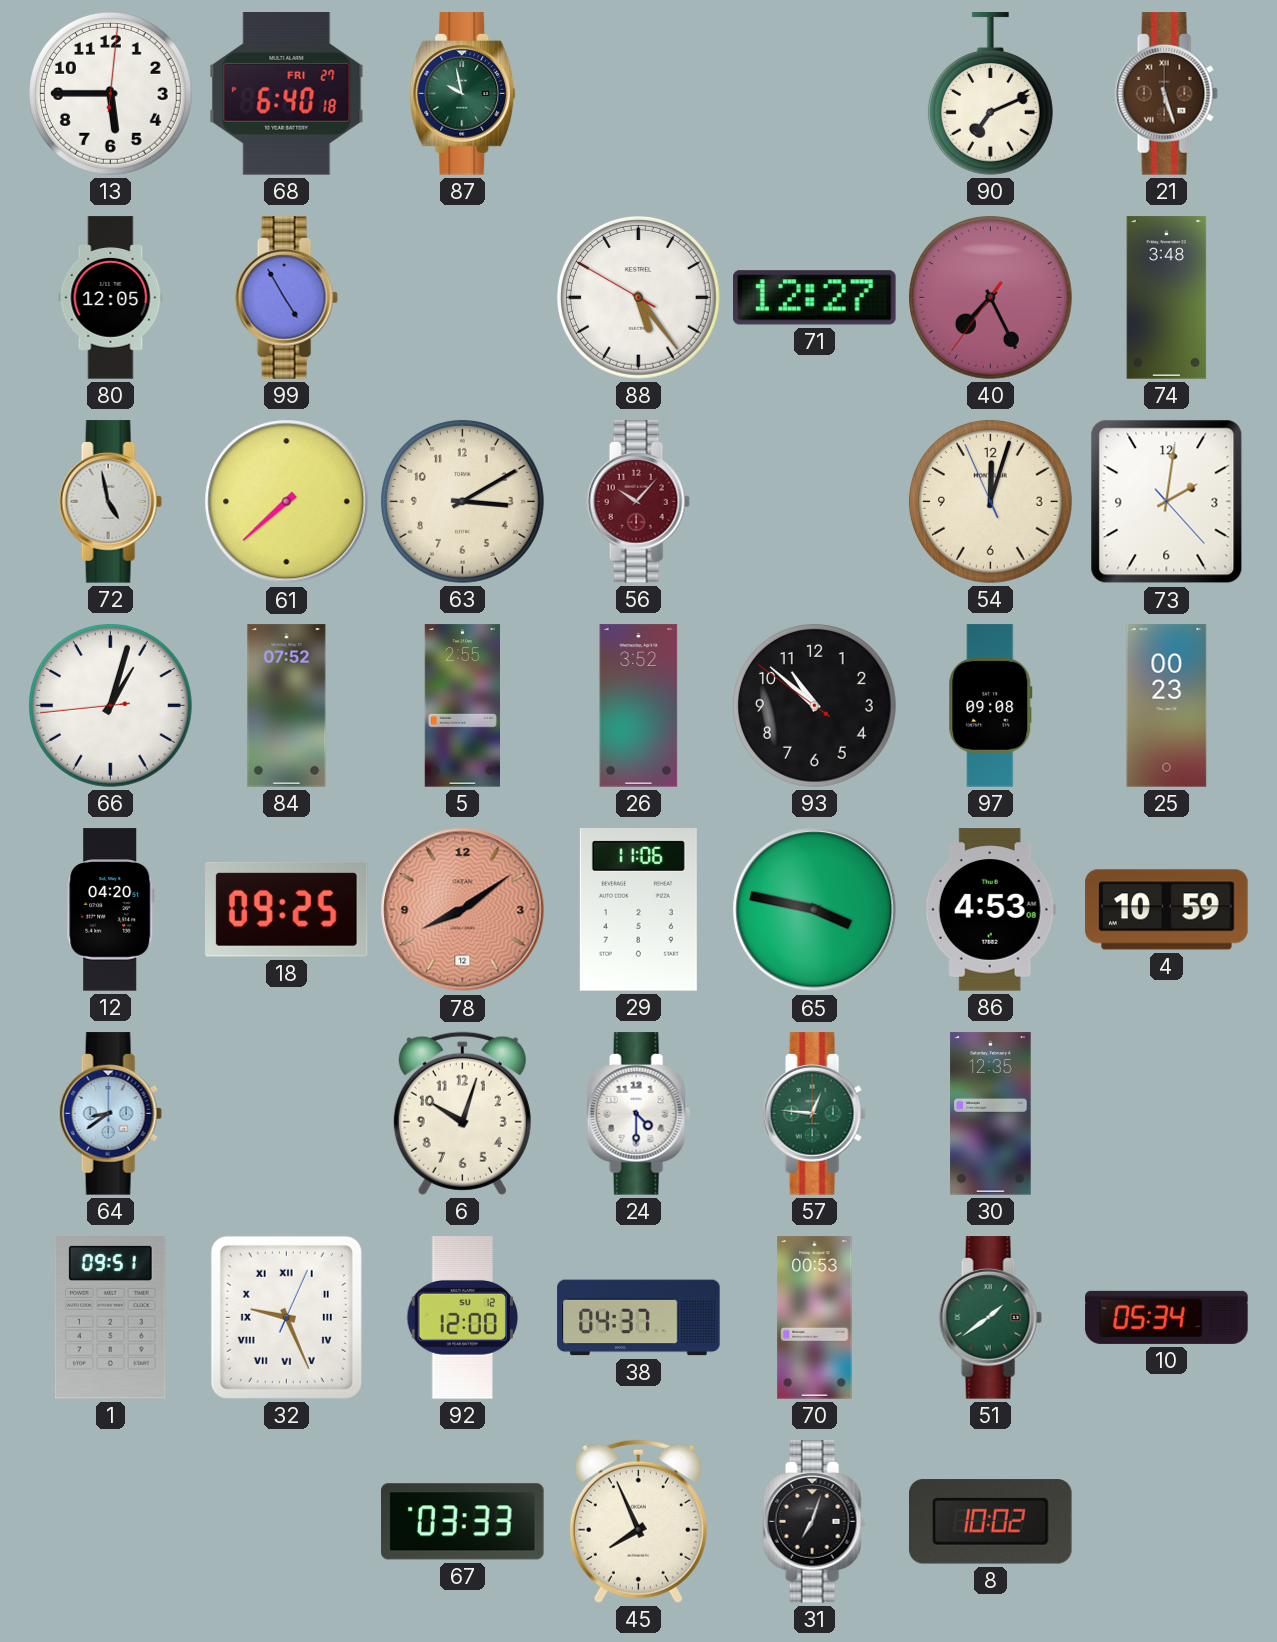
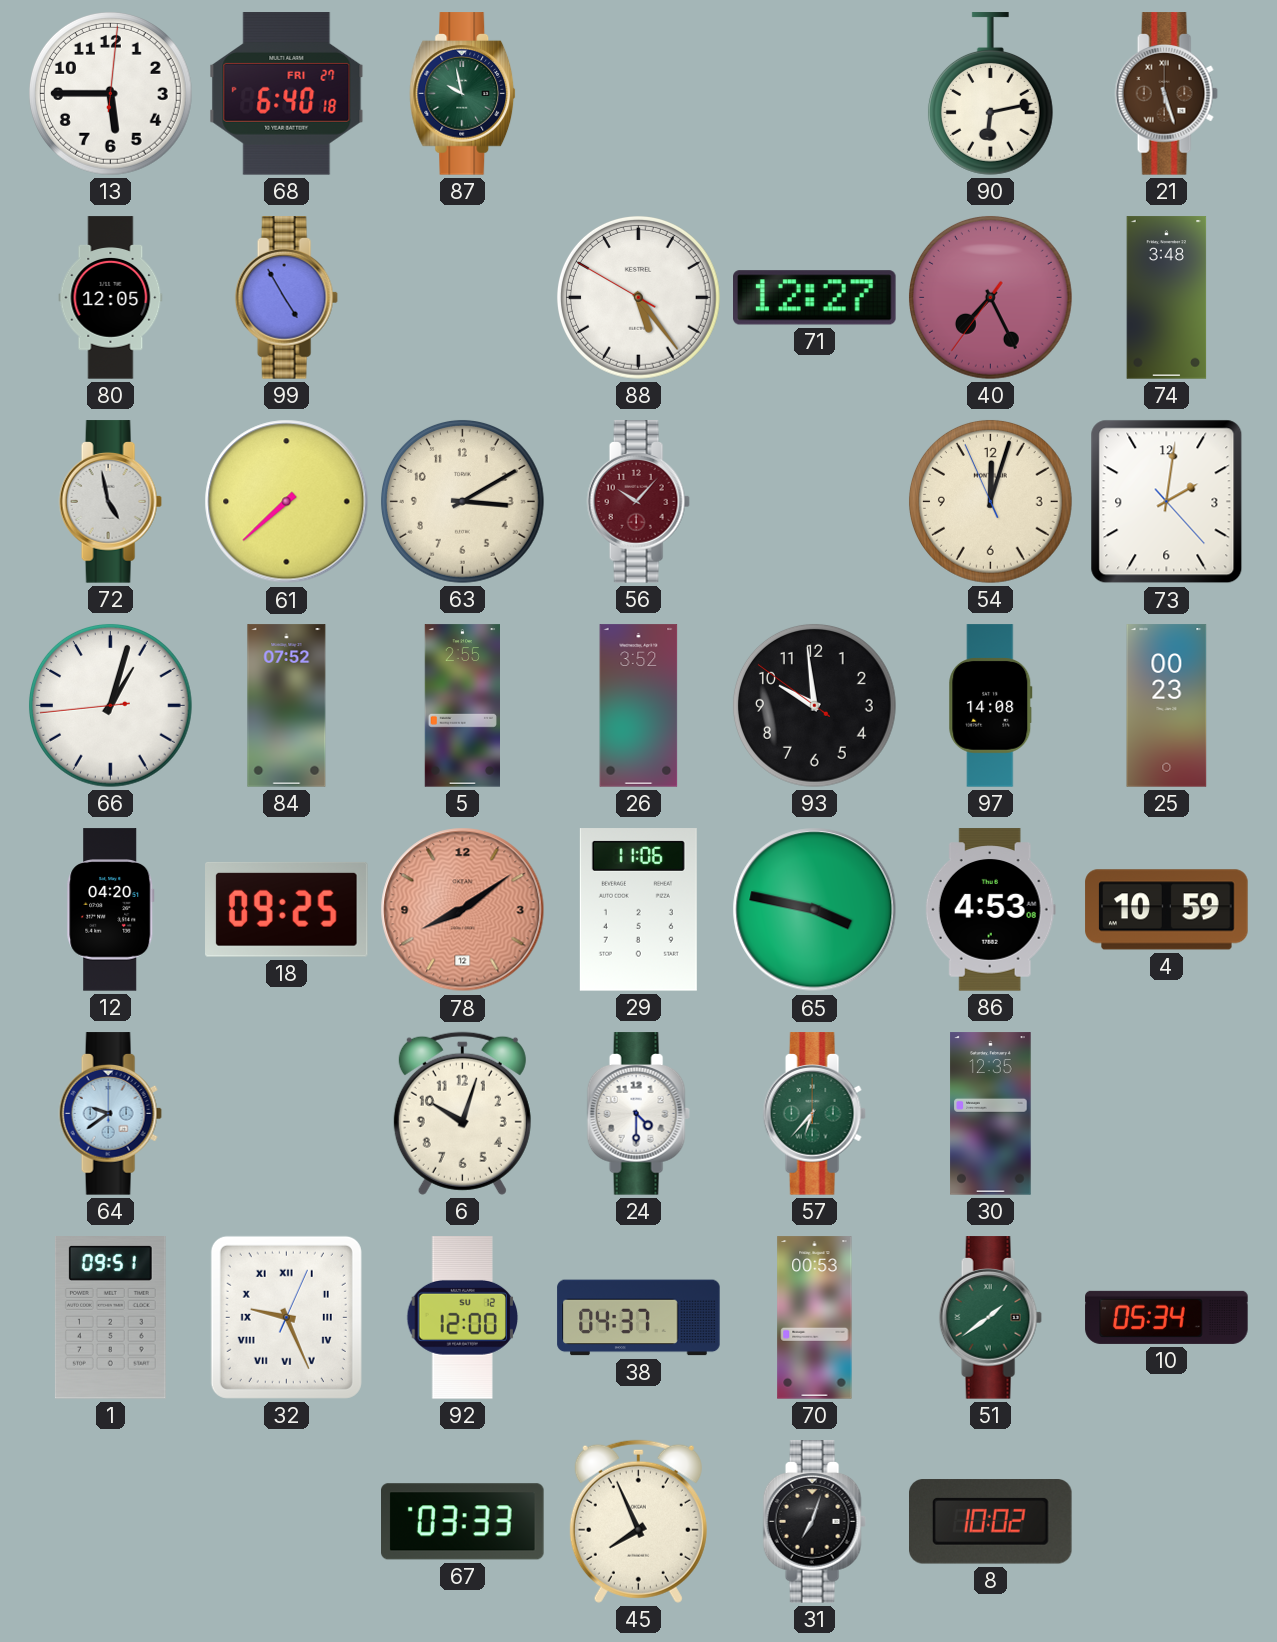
90: 7:11 -> 6:13 (990, 94)
93: 10:51 -> 9:58 (814, 705)
97: 09:08 -> 14:08 (991, 706)
64: 8:39 -> 9:39 (110, 1114)
57: 12:46 -> 6:37 (814, 1114)
